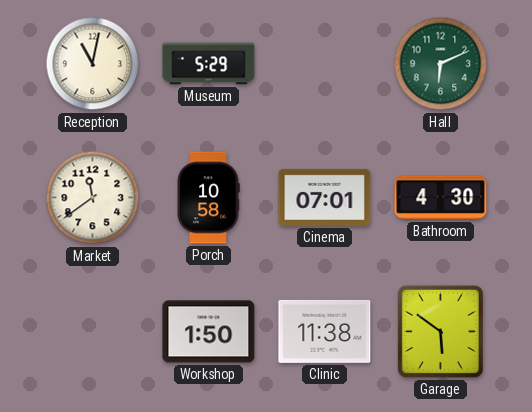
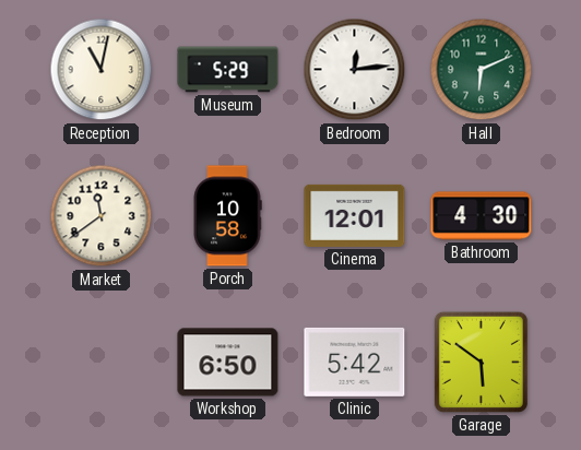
Bedroom: none -> 12:14 (355, 70)
Cinema: 07:01 -> 12:01 (355, 215)
Workshop: 1:50 -> 6:50 (228, 363)
Clinic: 11:38 -> 5:42 (355, 362)
